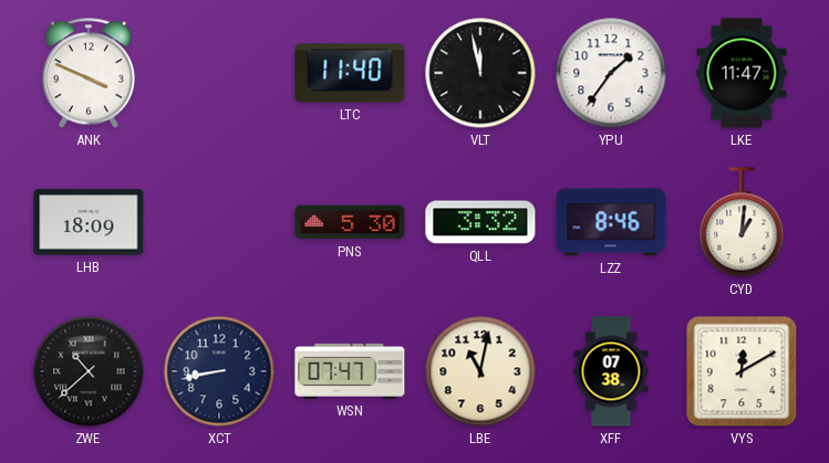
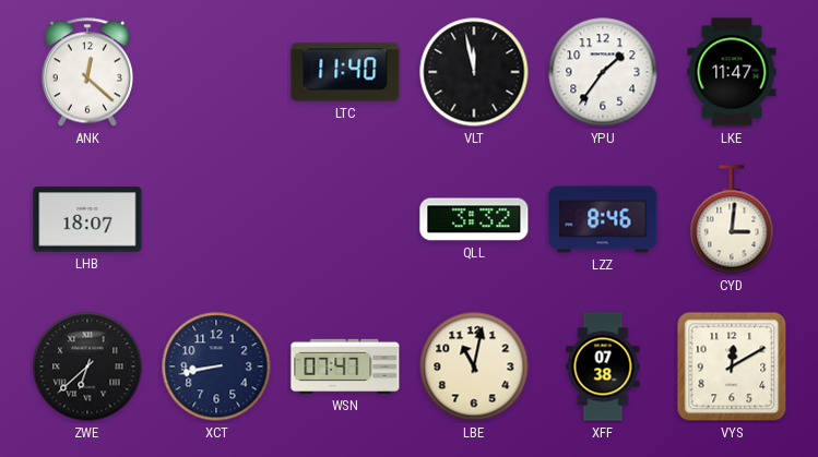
ANK: 3:49 -> 12:22 (87, 72)
LHB: 18:09 -> 18:07 (87, 219)
PNS: 5:30 -> none (350, 222)
CYD: 1:01 -> 3:01 (732, 219)
ZWE: 10:38 -> 6:38 (87, 366)
